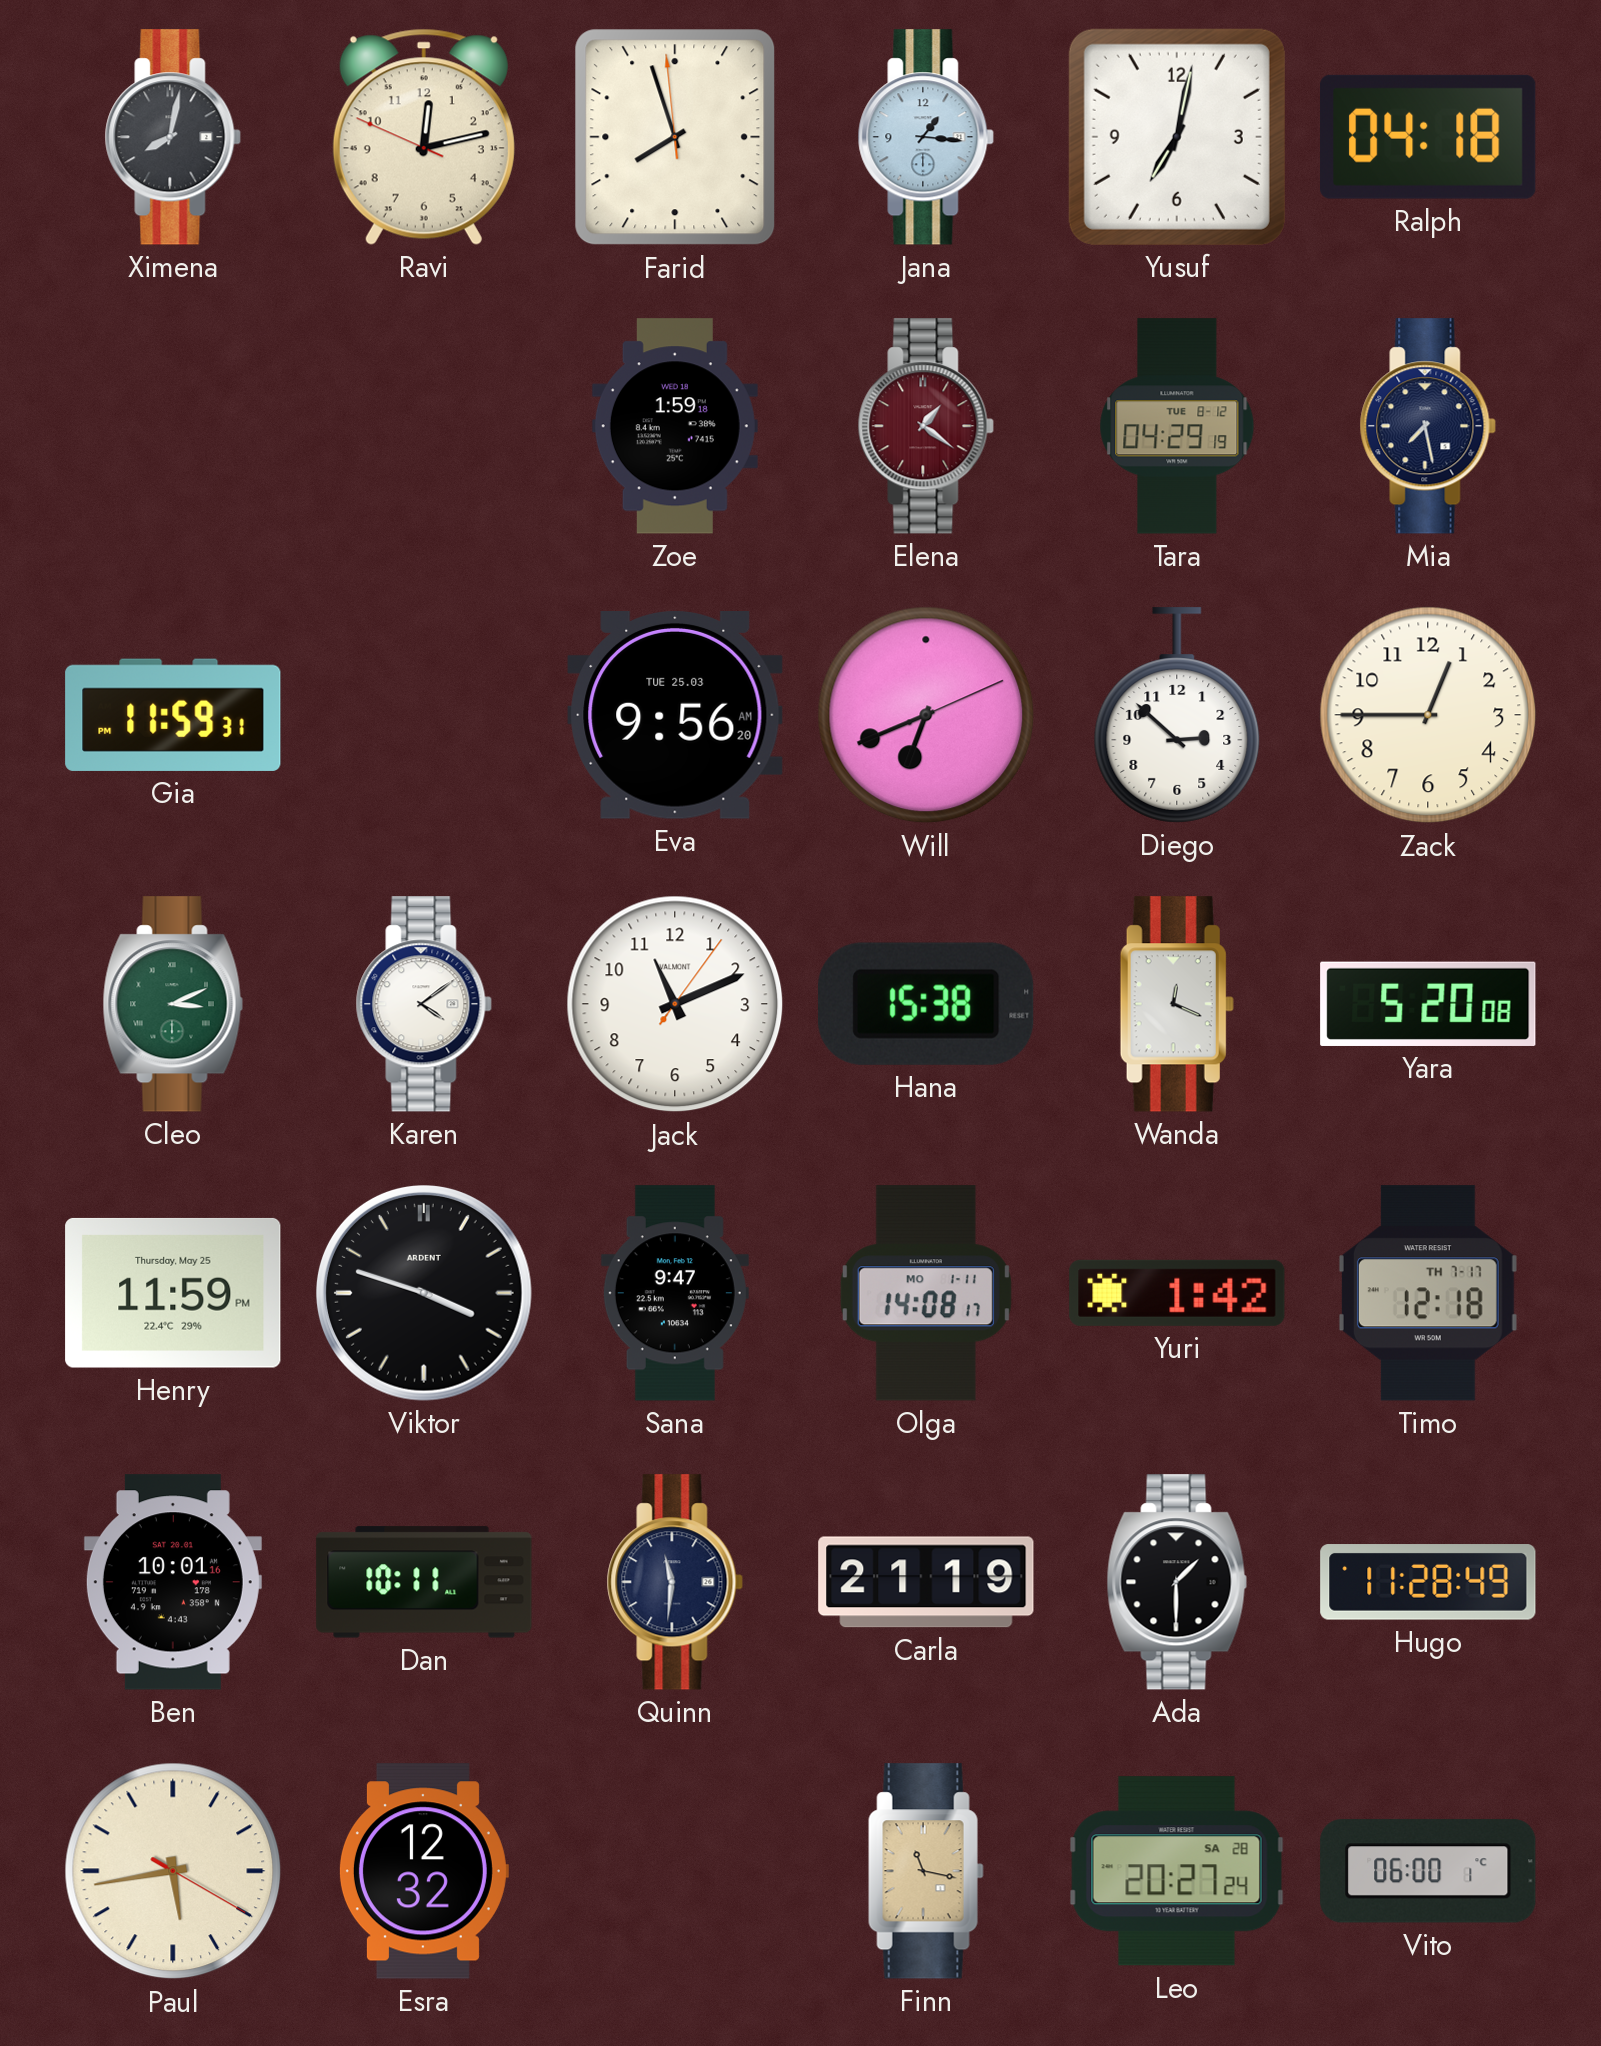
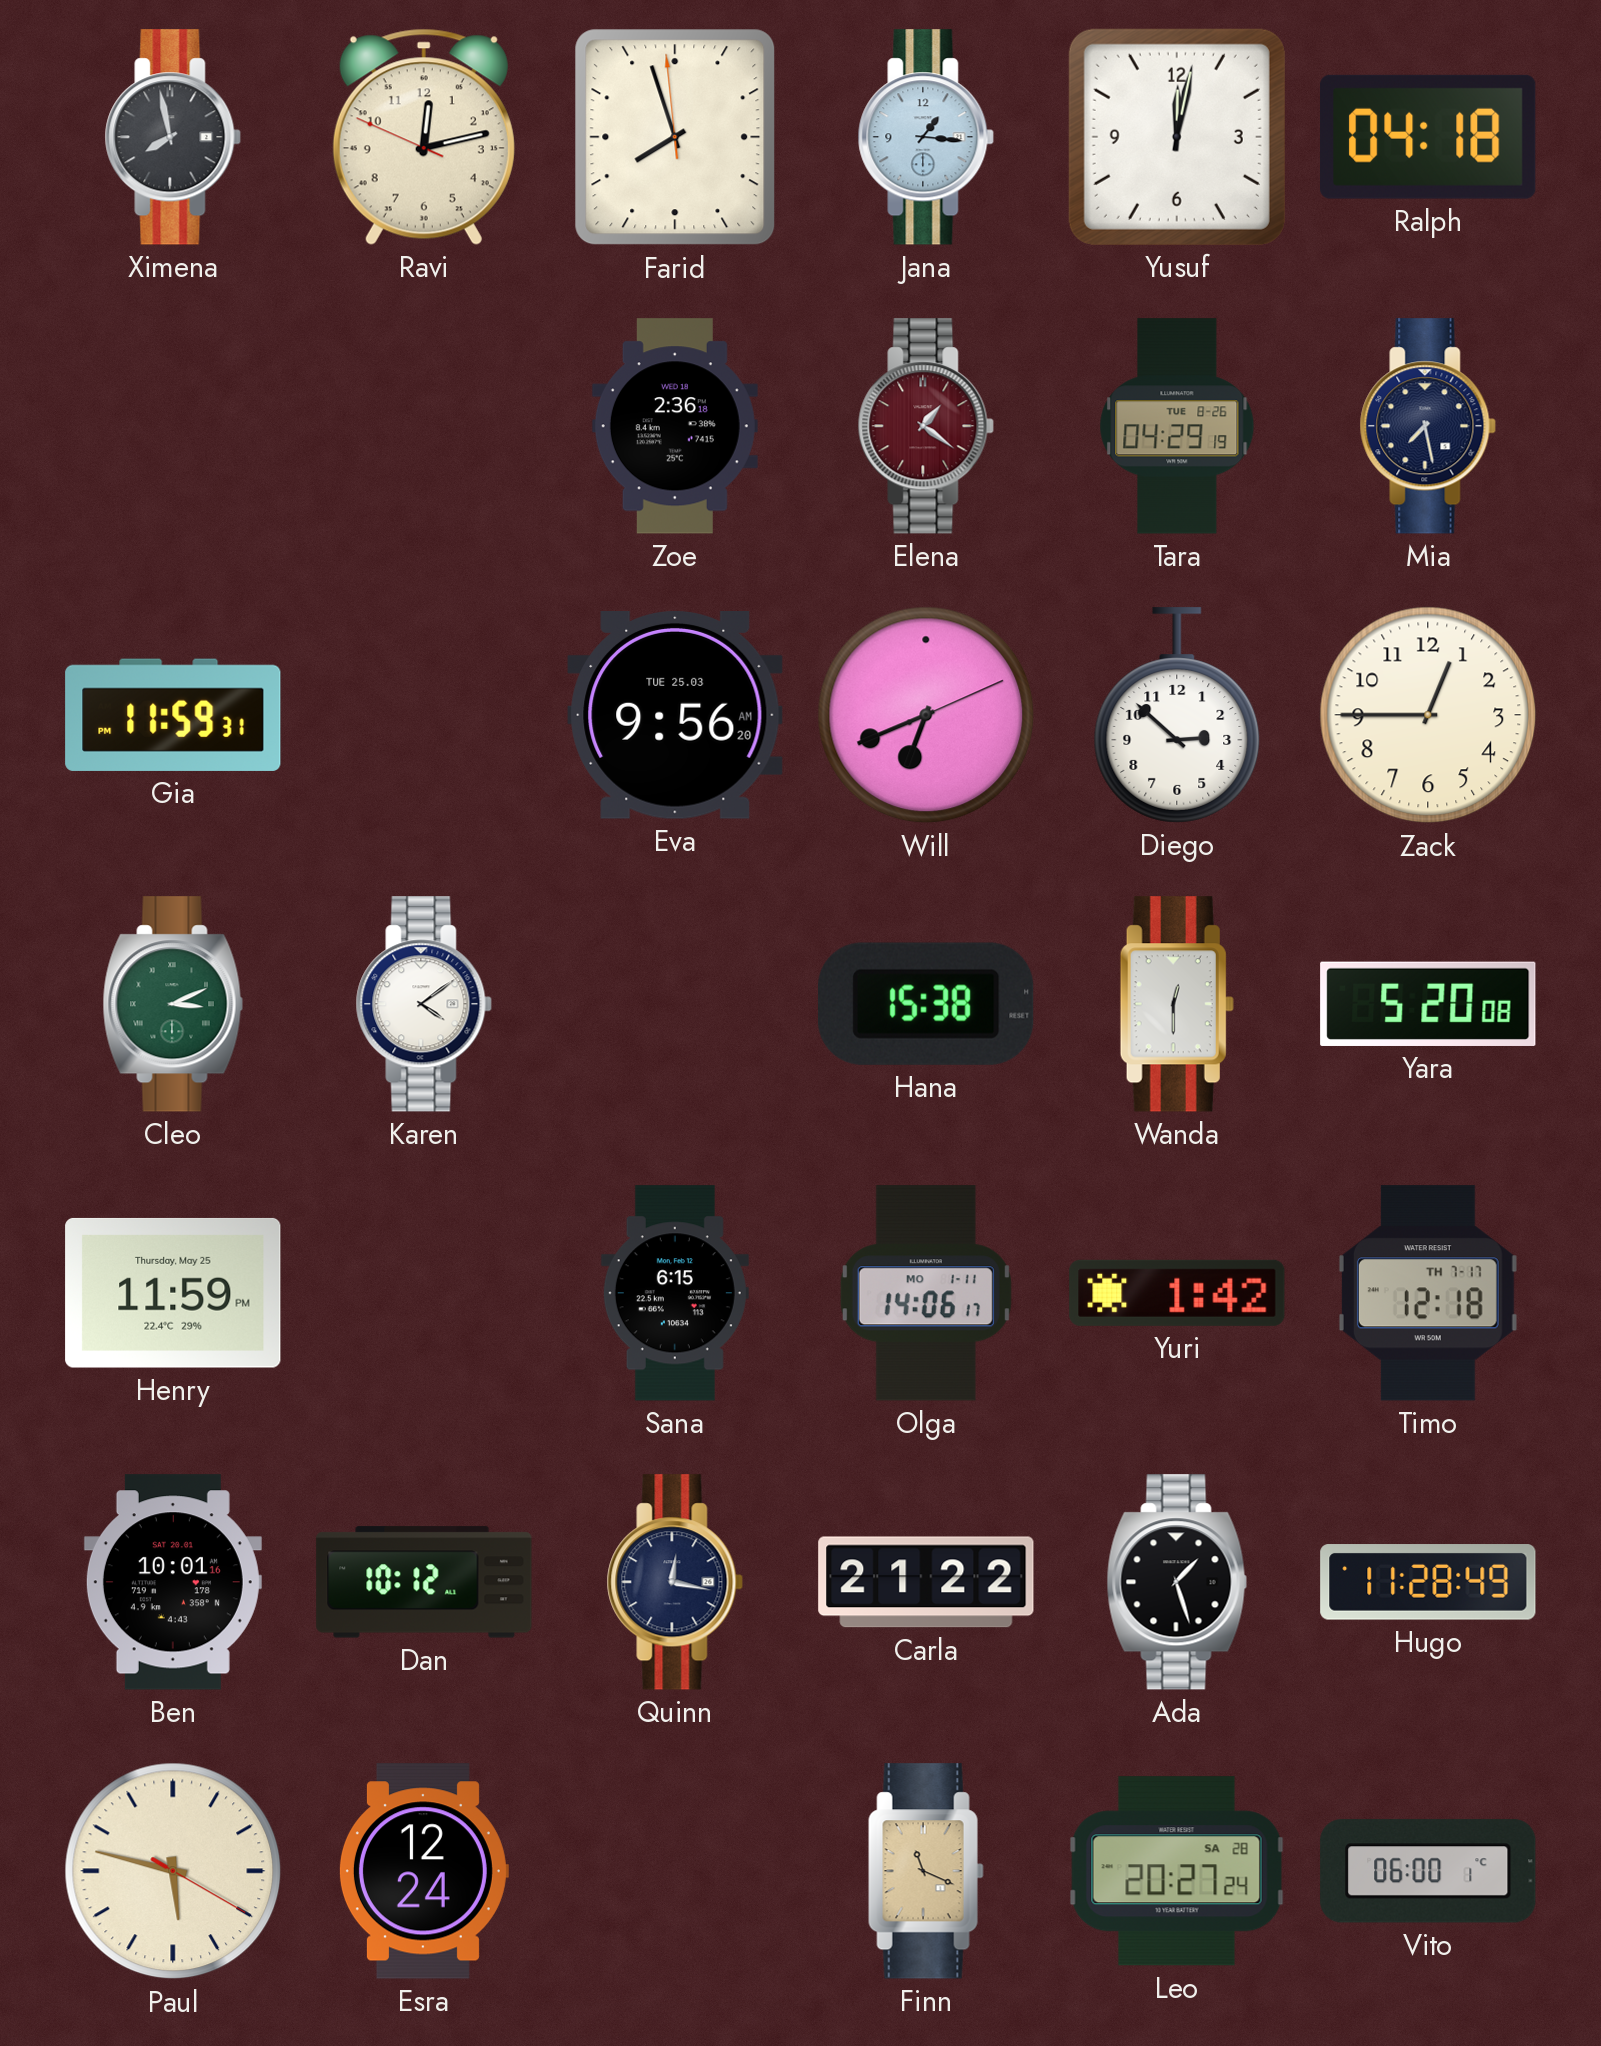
Ximena: 8:02 -> 7:58 (173, 137)
Yusuf: 7:02 -> 12:02 (1177, 137)
Zoe: 1:59 -> 2:36 (675, 426)
Tara date: TUE 8-12 -> TUE 8-26 (1177, 426)
Jack: 11:11 -> none (675, 1004)
Wanda: 12:19 -> 12:30 (1177, 1004)
Viktor: 3:48 -> none (425, 1294)
Sana: 9:47 -> 6:15 (675, 1293)
Olga: 14:08 -> 14:06 (926, 1293)
Dan: 10:11 -> 10:12 (424, 1582)
Quinn: 11:31 -> 12:17 (675, 1582)
Carla: 21:19 -> 21:22 (926, 1582)
Ada: 1:30 -> 1:27 (1177, 1582)
Paul: 5:43 -> 5:47 (173, 1871)
Esra: 12:32 -> 12:24 (423, 1871)
Finn: 11:17 -> 11:19 (926, 1871)
